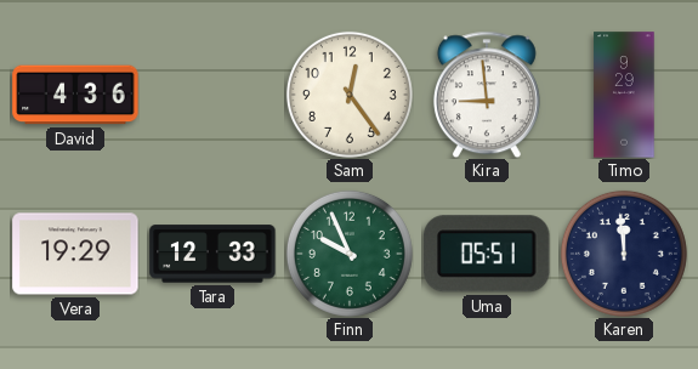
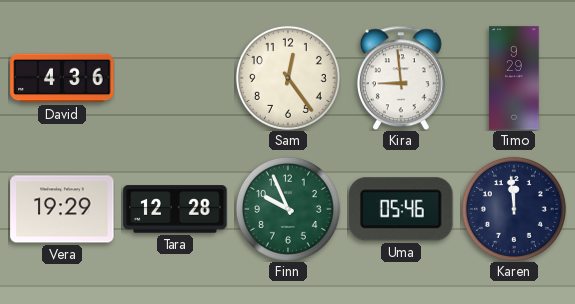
Tara: 12:33 -> 12:28 (175, 209)
Uma: 05:51 -> 05:46 (401, 209)
